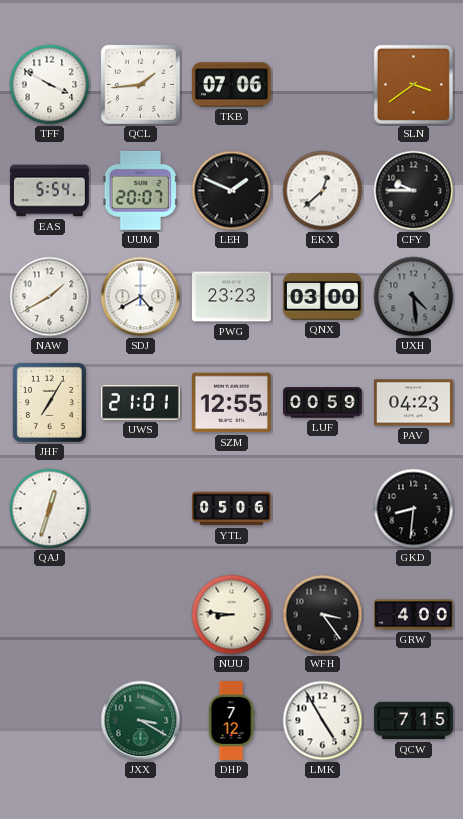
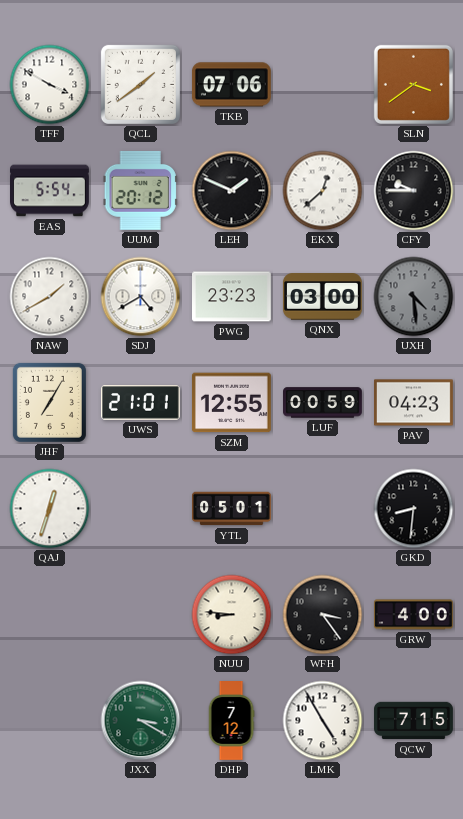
QCL: 1:44 -> 1:39 (140, 84)
UUM: 20:07 -> 20:12 (140, 190)
YTL: 05:06 -> 05:01 (232, 509)
